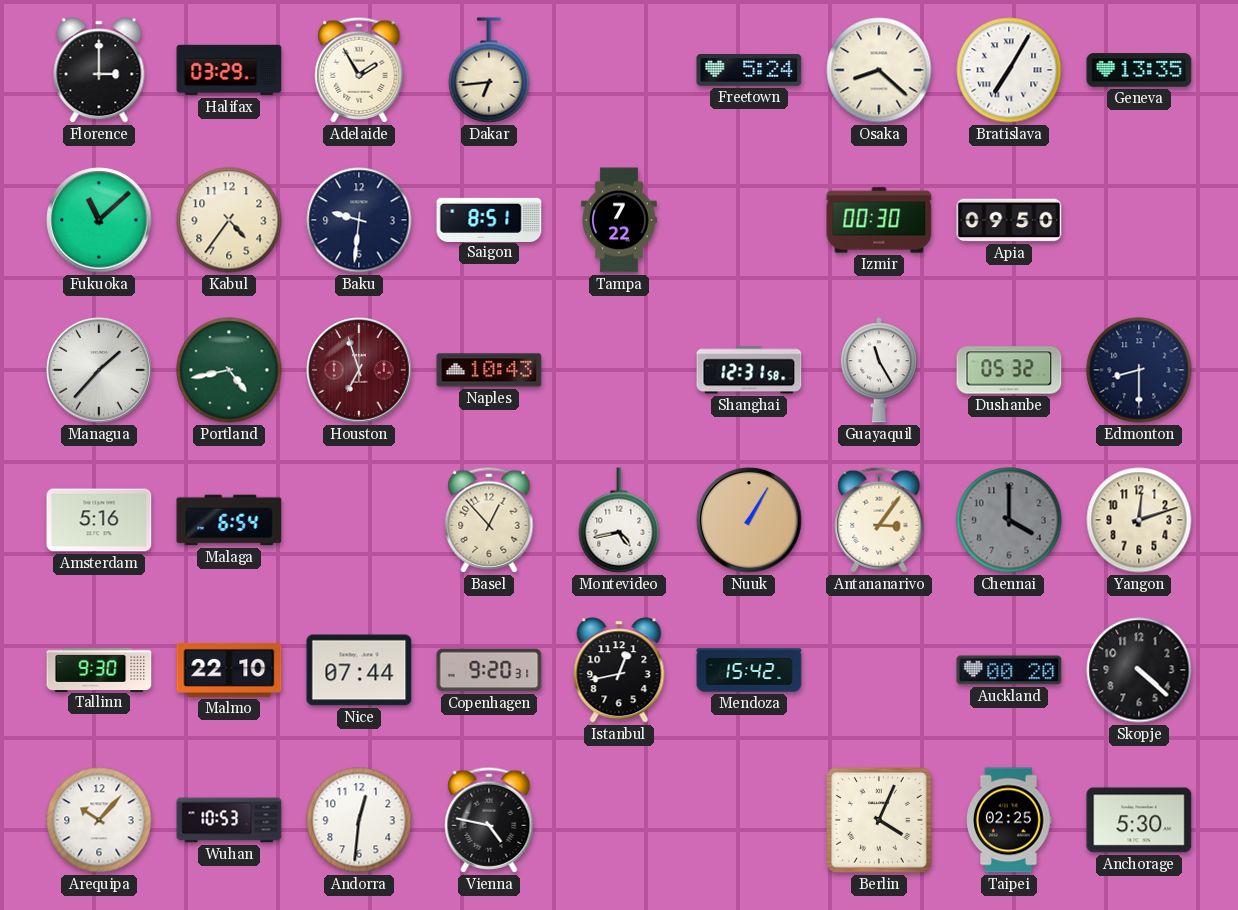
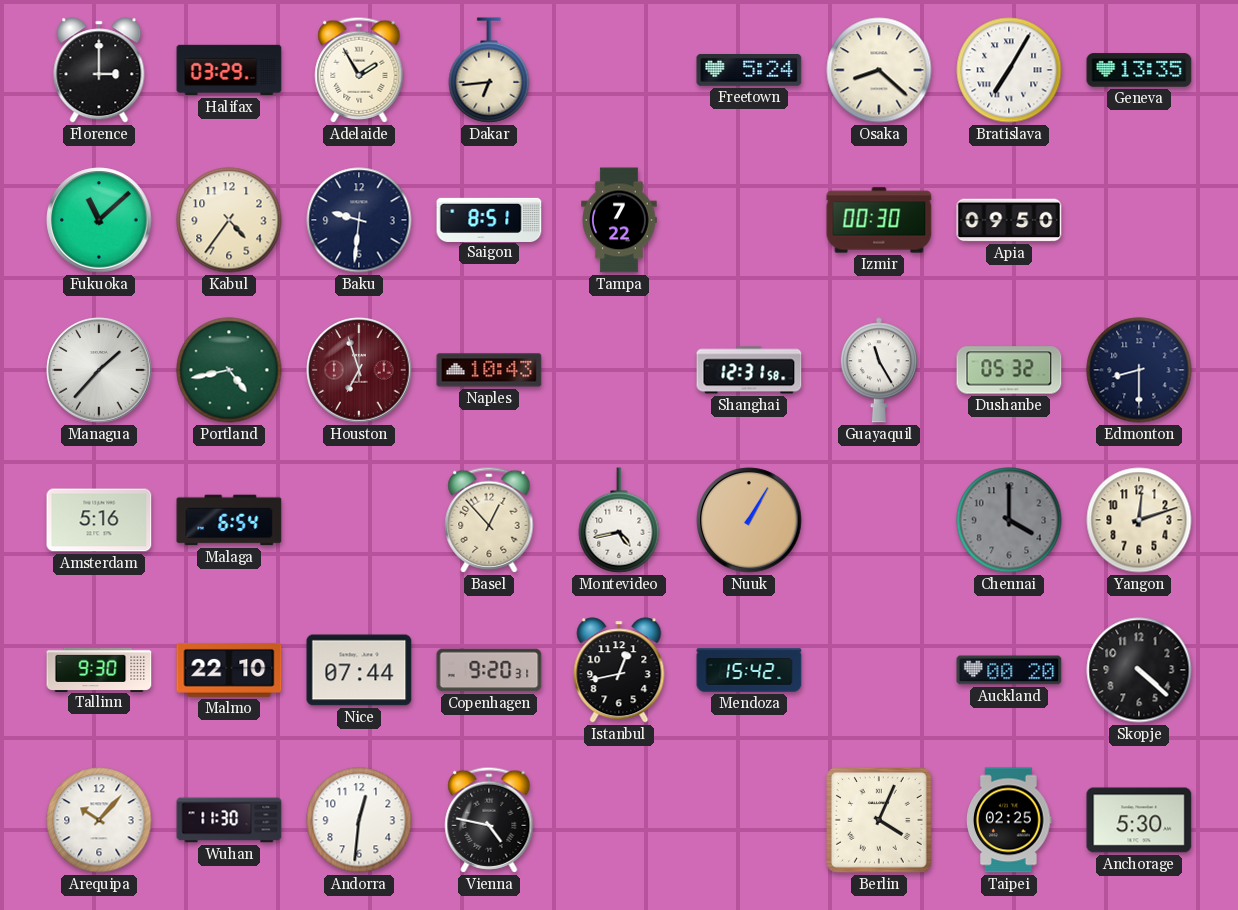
Antananarivo: 3:06 -> none (879, 520)
Wuhan: 10:53 -> 11:30 (229, 820)
